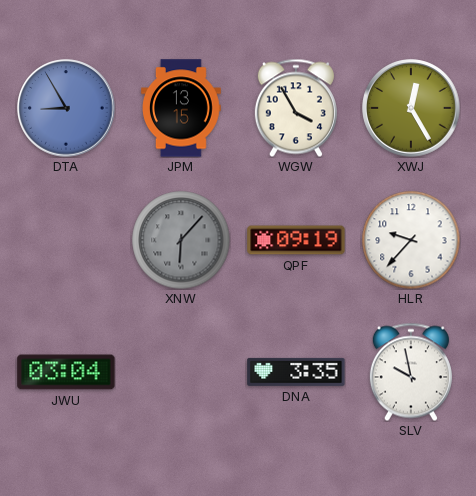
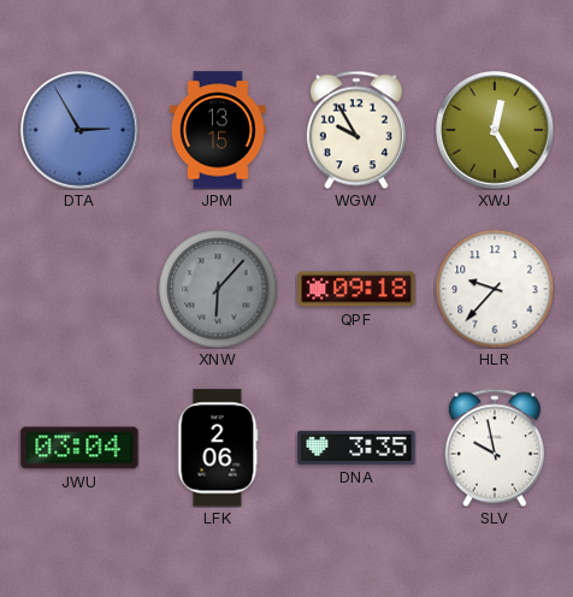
DTA: 8:55 -> 2:55 (79, 130)
WGW: 3:55 -> 9:55 (356, 130)
QPF: 09:19 -> 09:18 (356, 289)
LFK: none -> 2:06 (218, 448)
